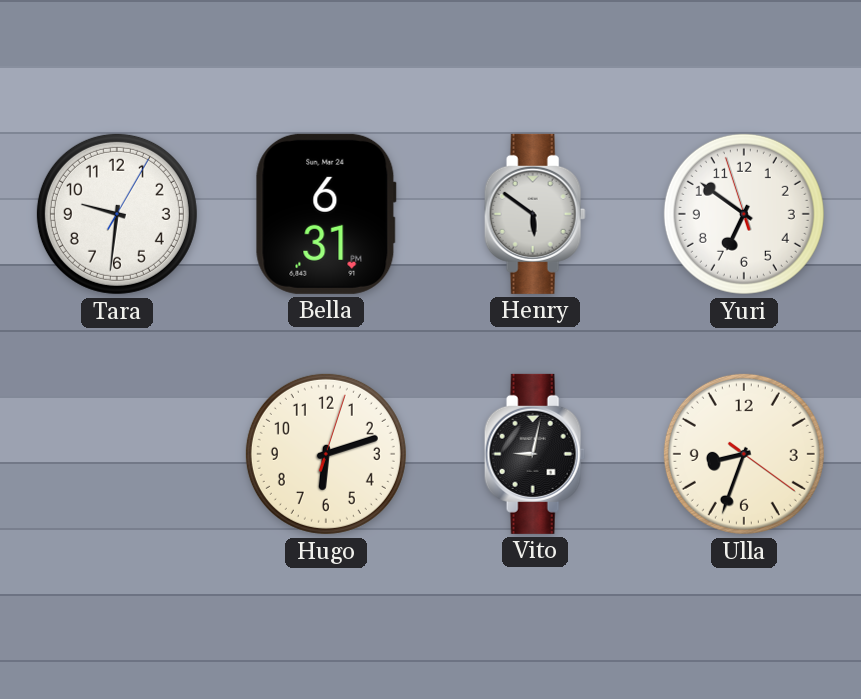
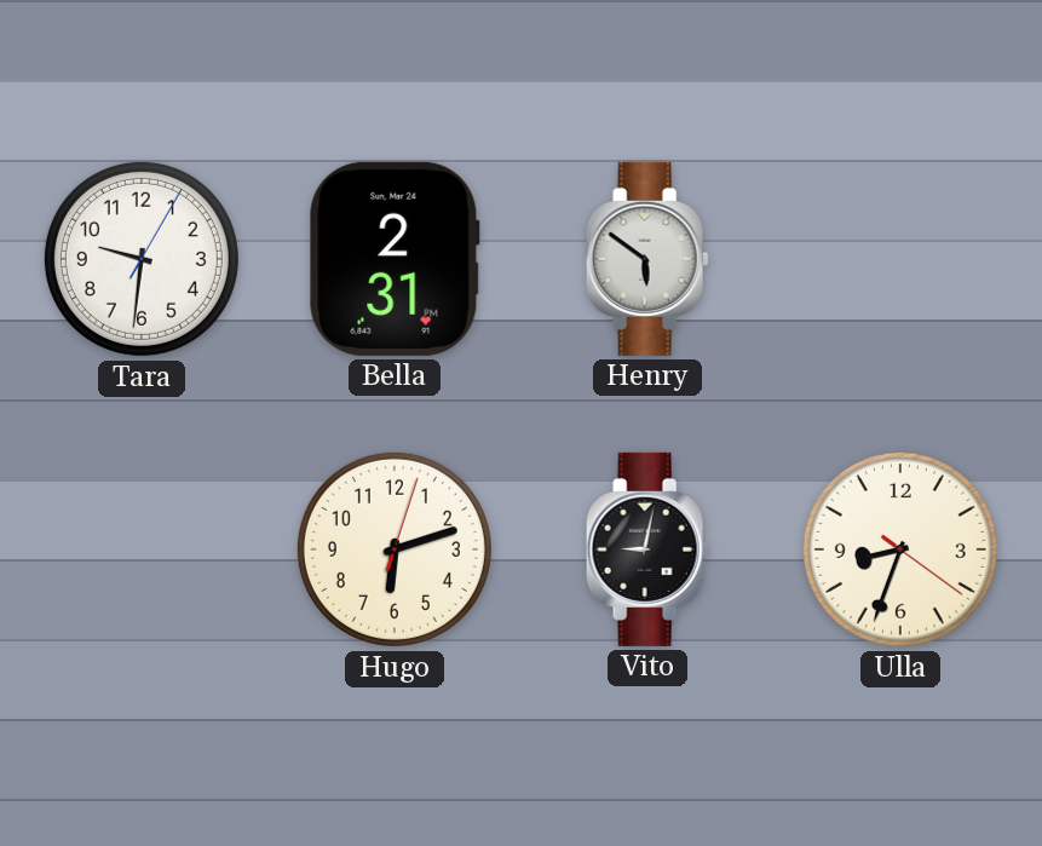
Bella: 6:31 -> 2:31 (395, 259)
Yuri: 6:50 -> none (744, 214)
